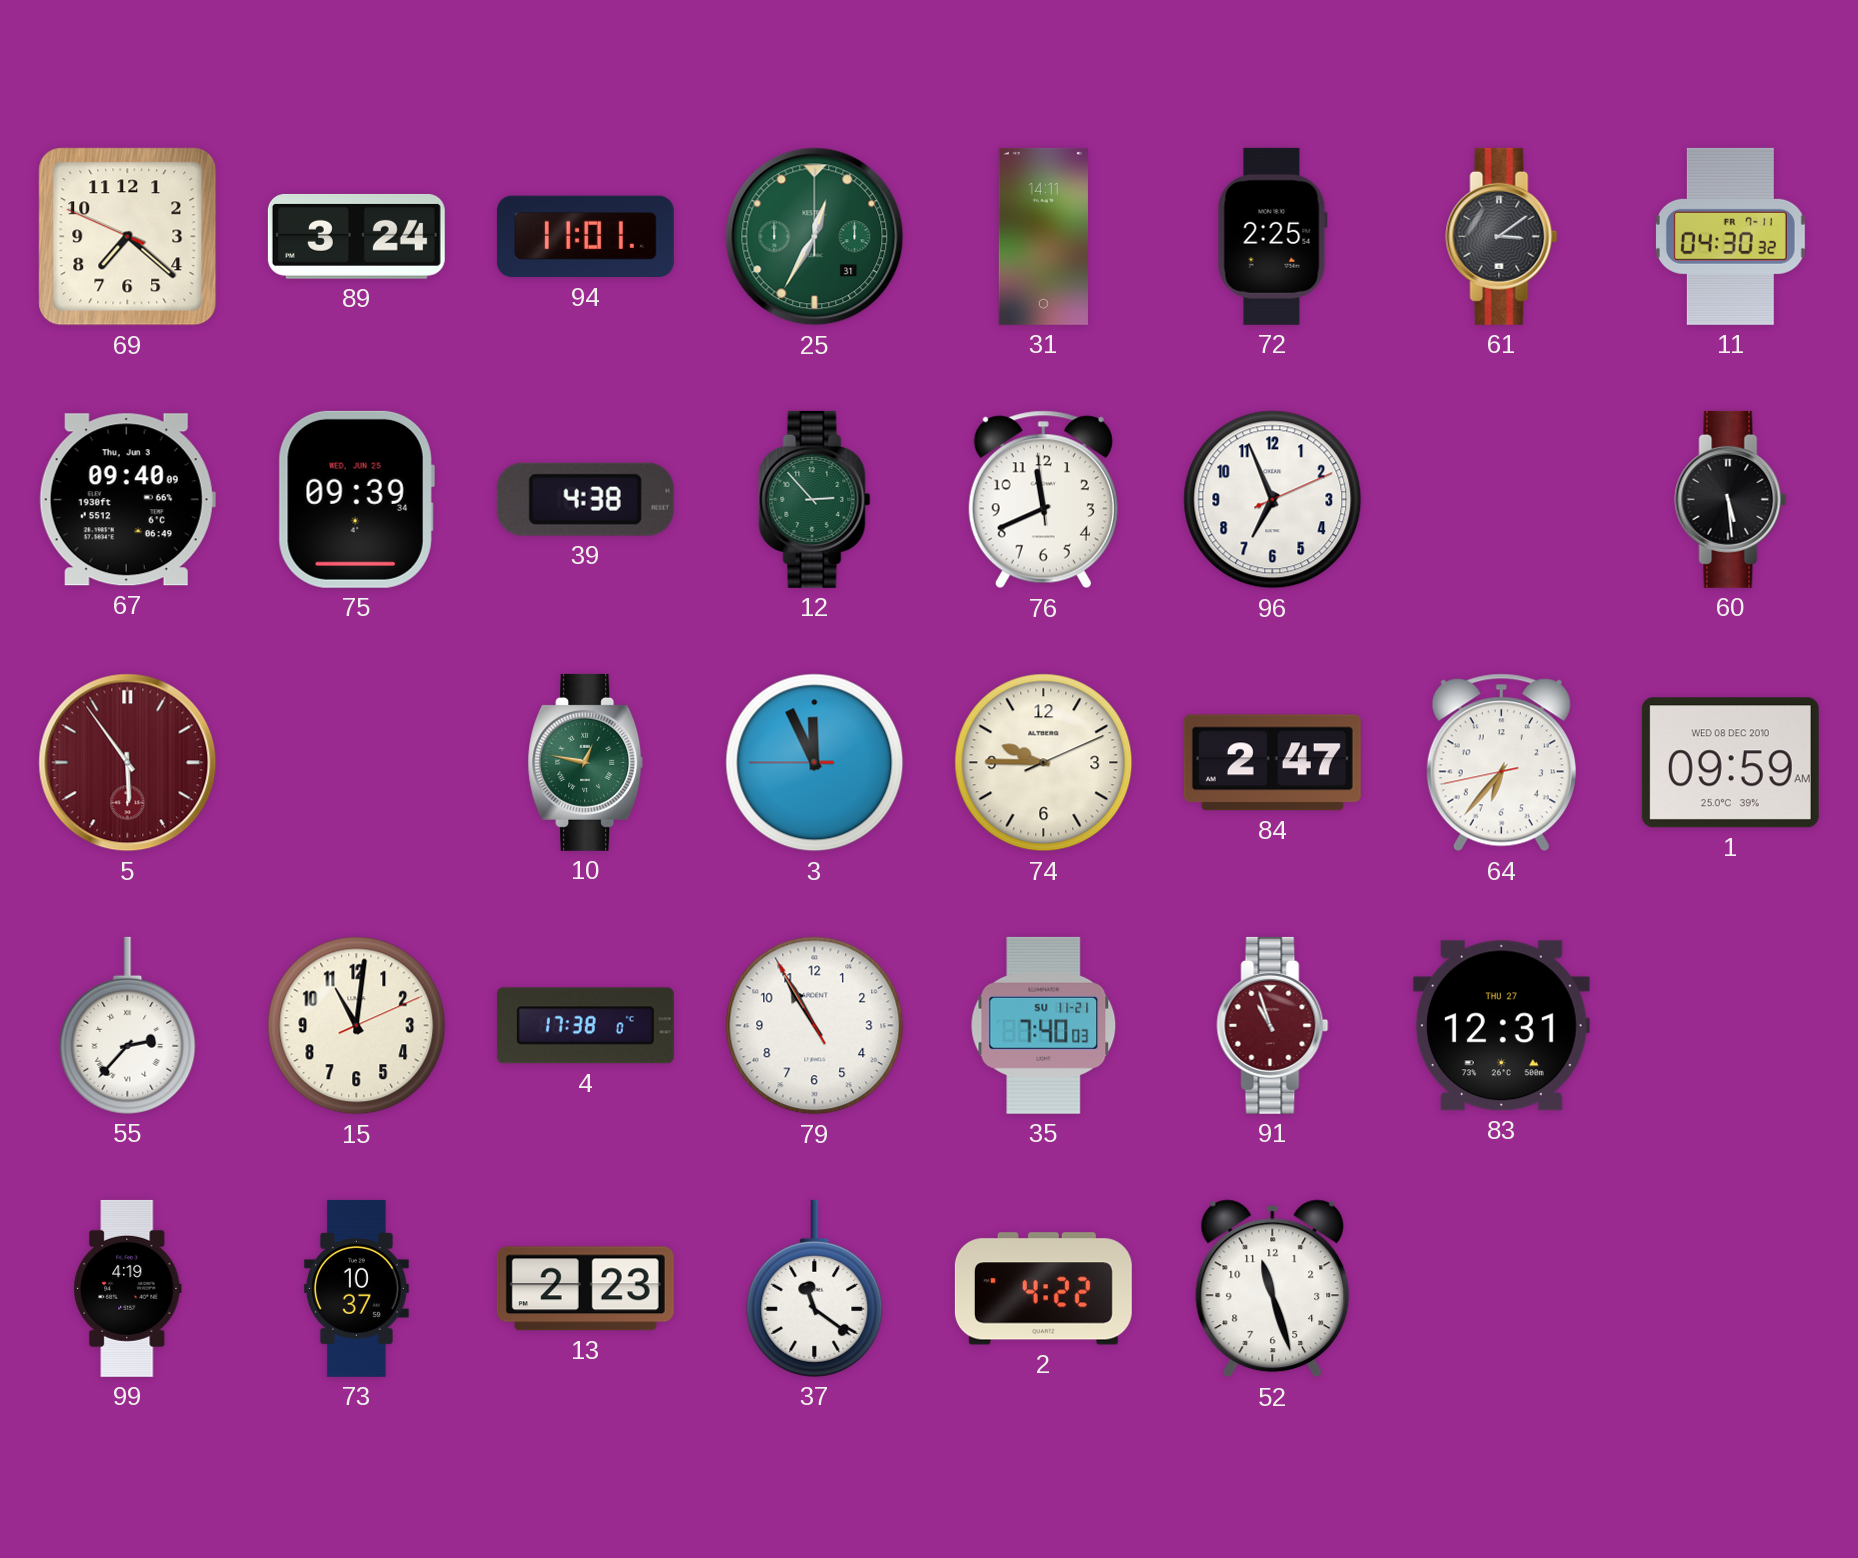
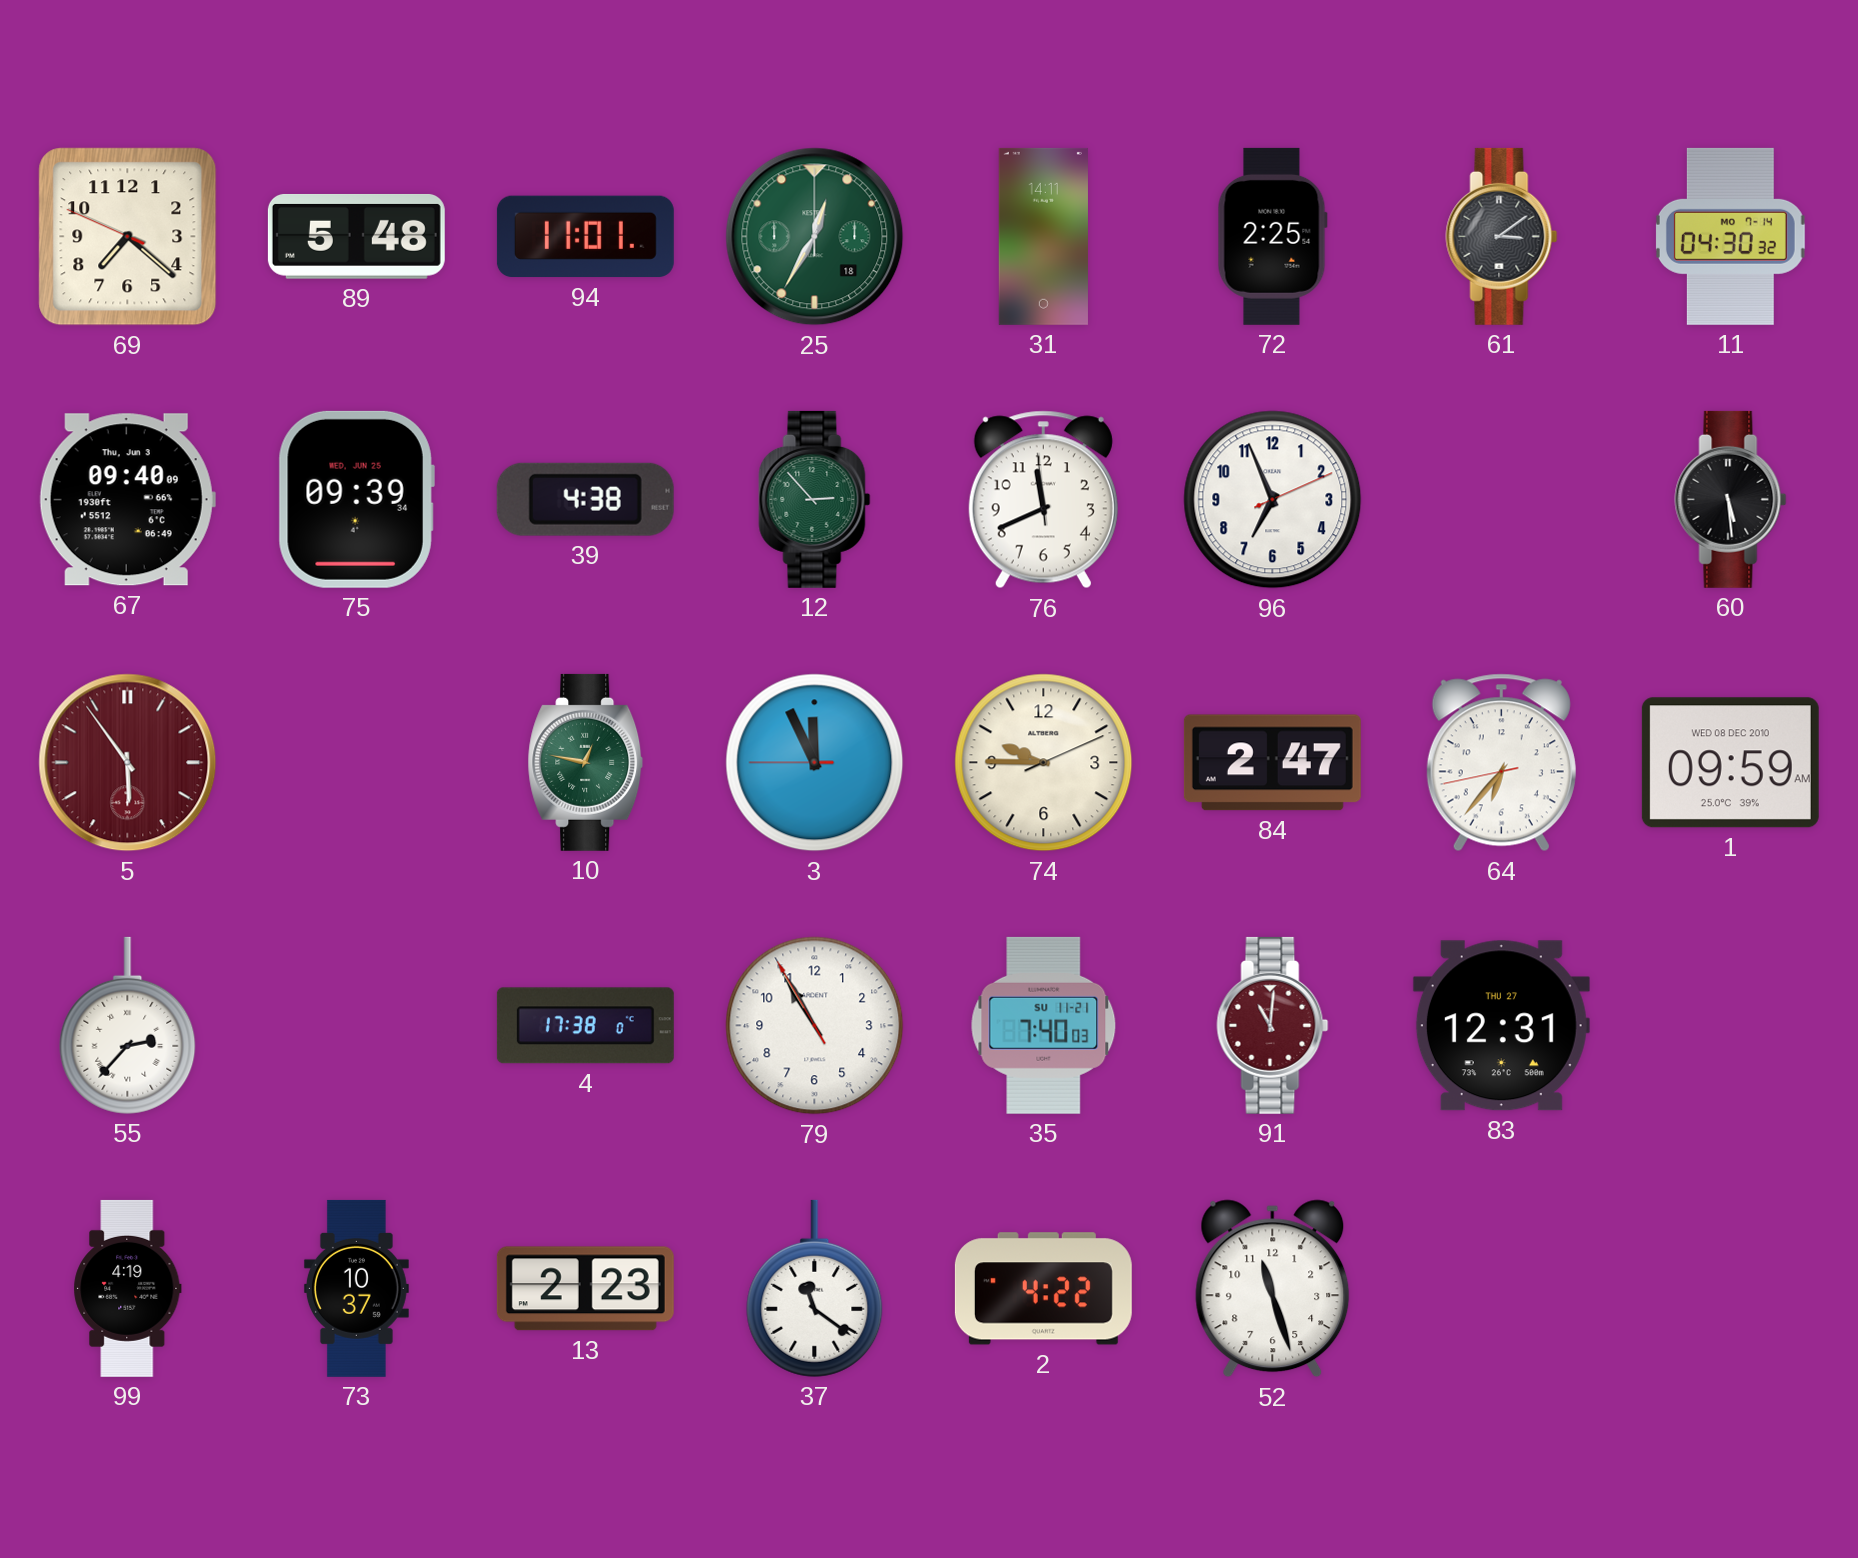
89: 3:24 -> 5:48 (356, 236)
25 date: 31 -> 18 (815, 237)
11 date: FR 7-11 -> MO 7-14 (1730, 236)
15: 11:01 -> none (357, 1026)
91: 10:57 -> 11:01 (1273, 1025)
